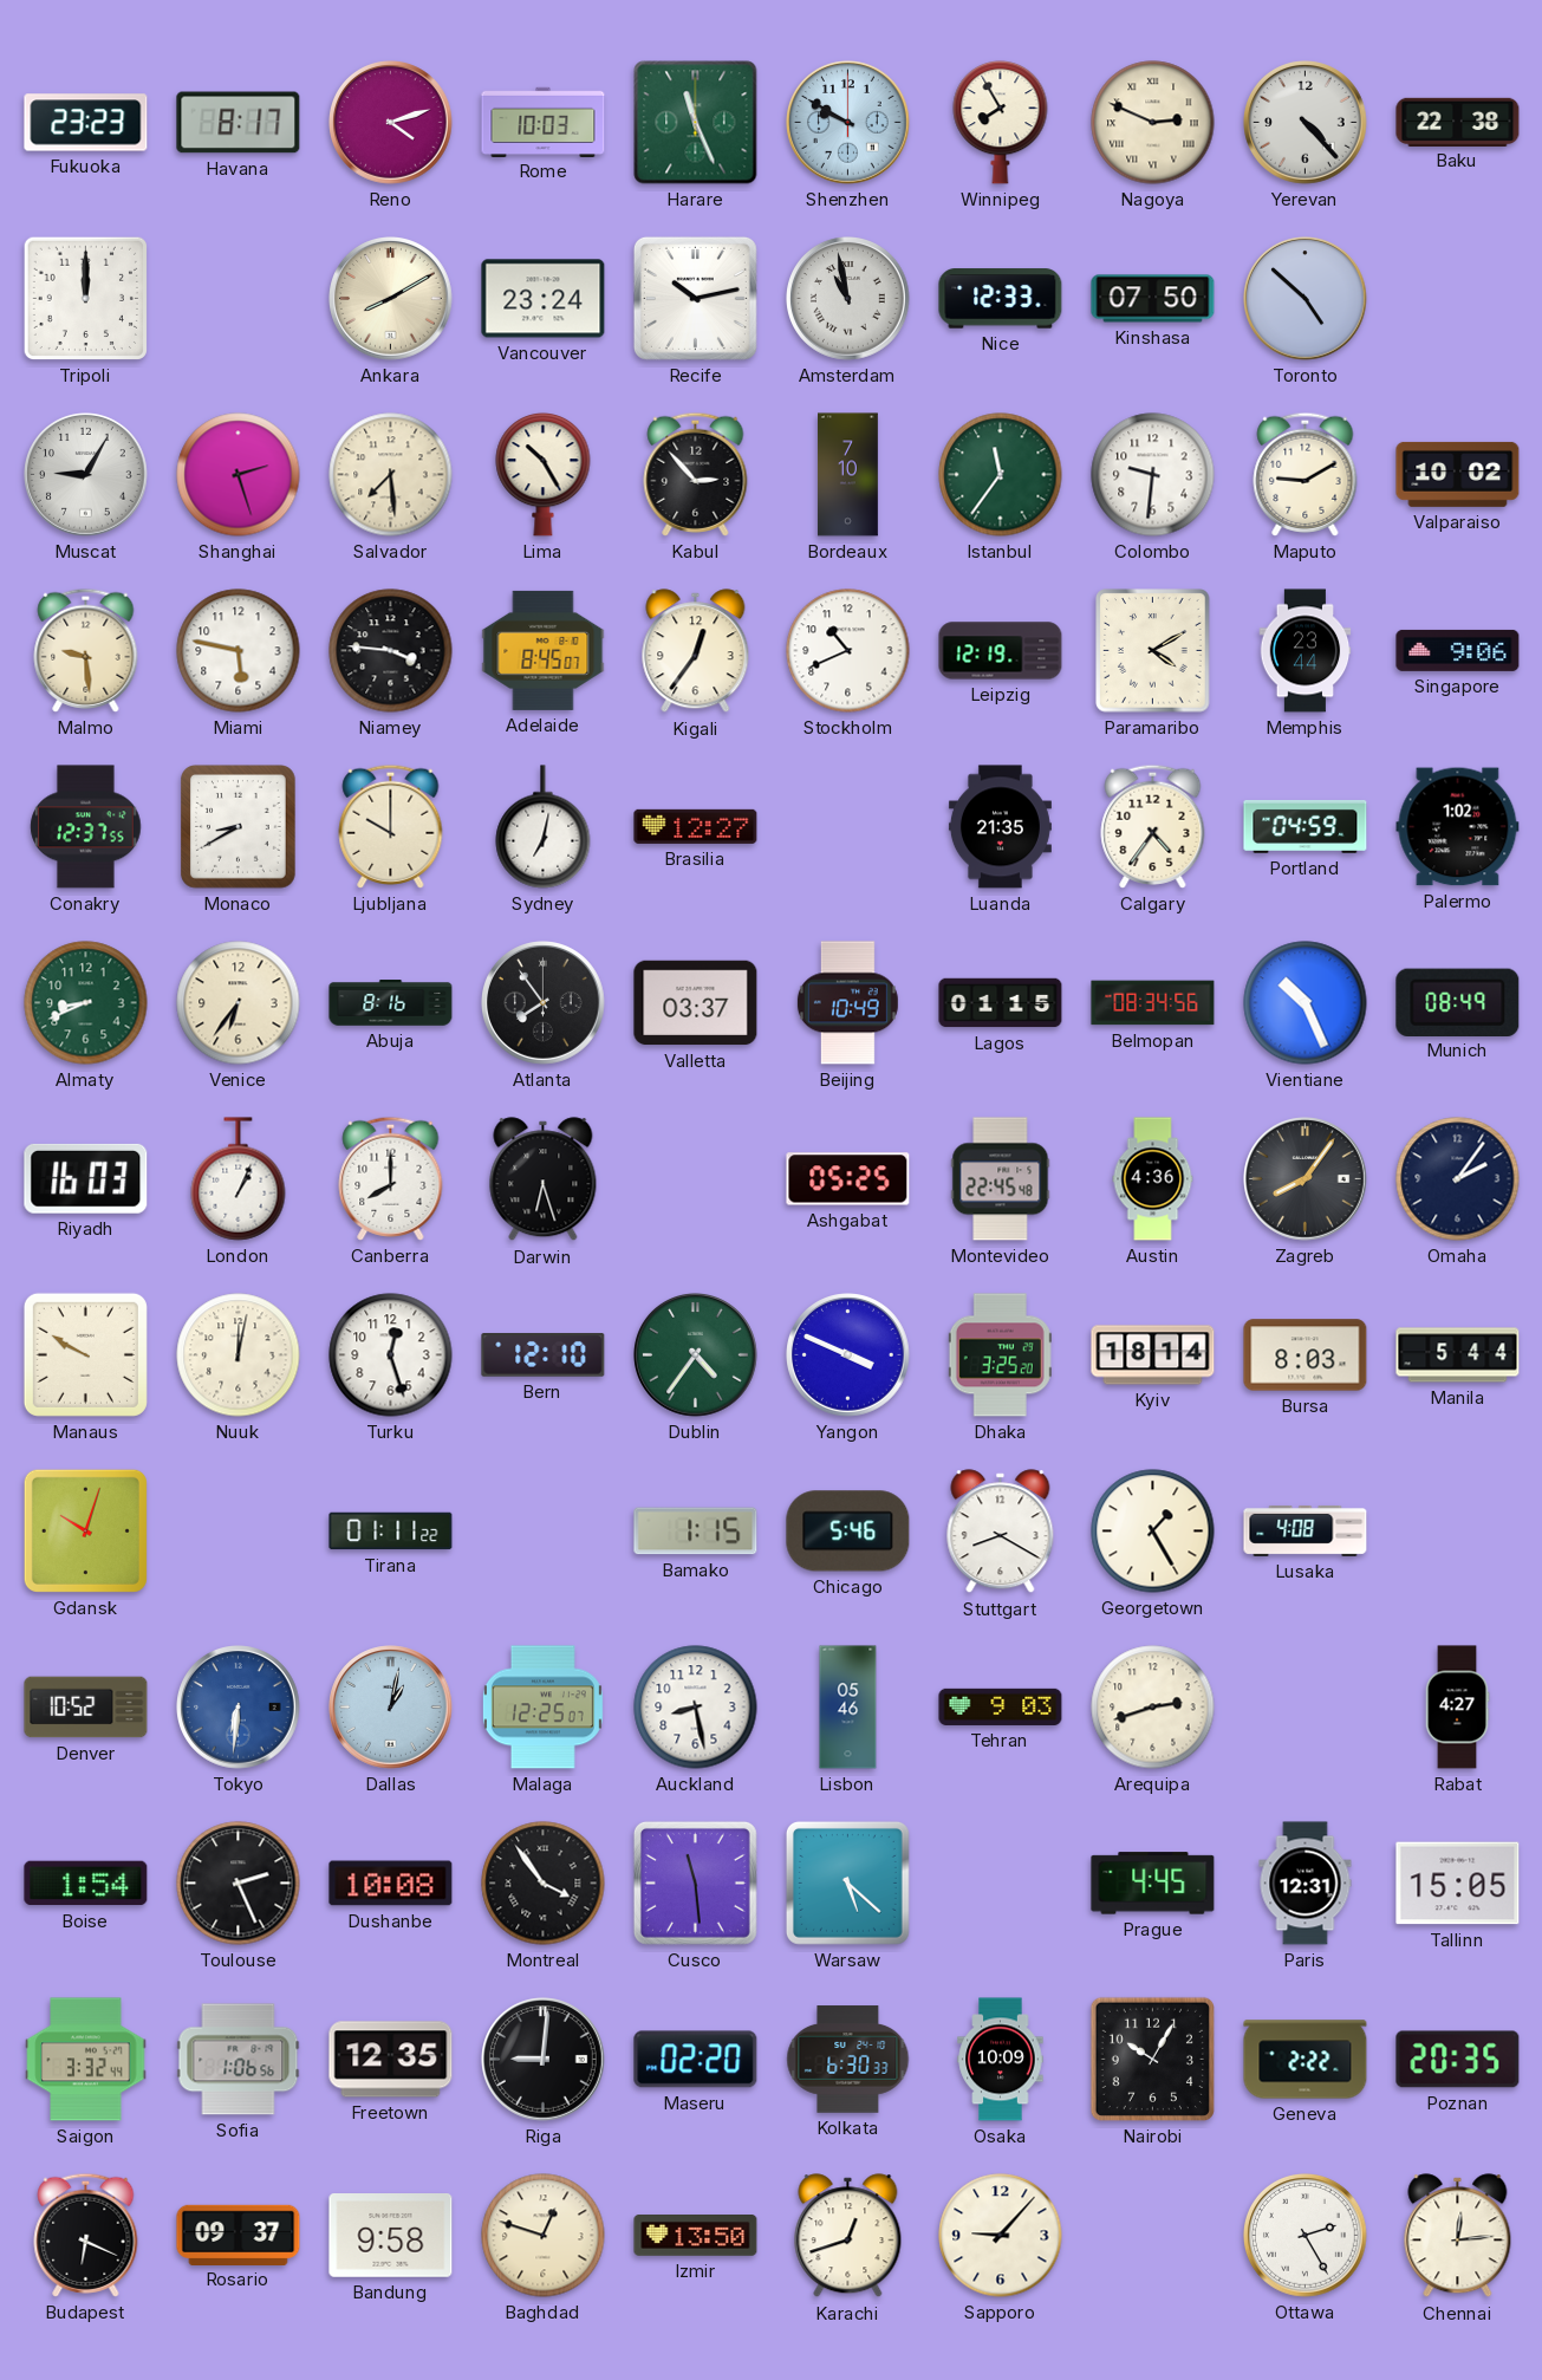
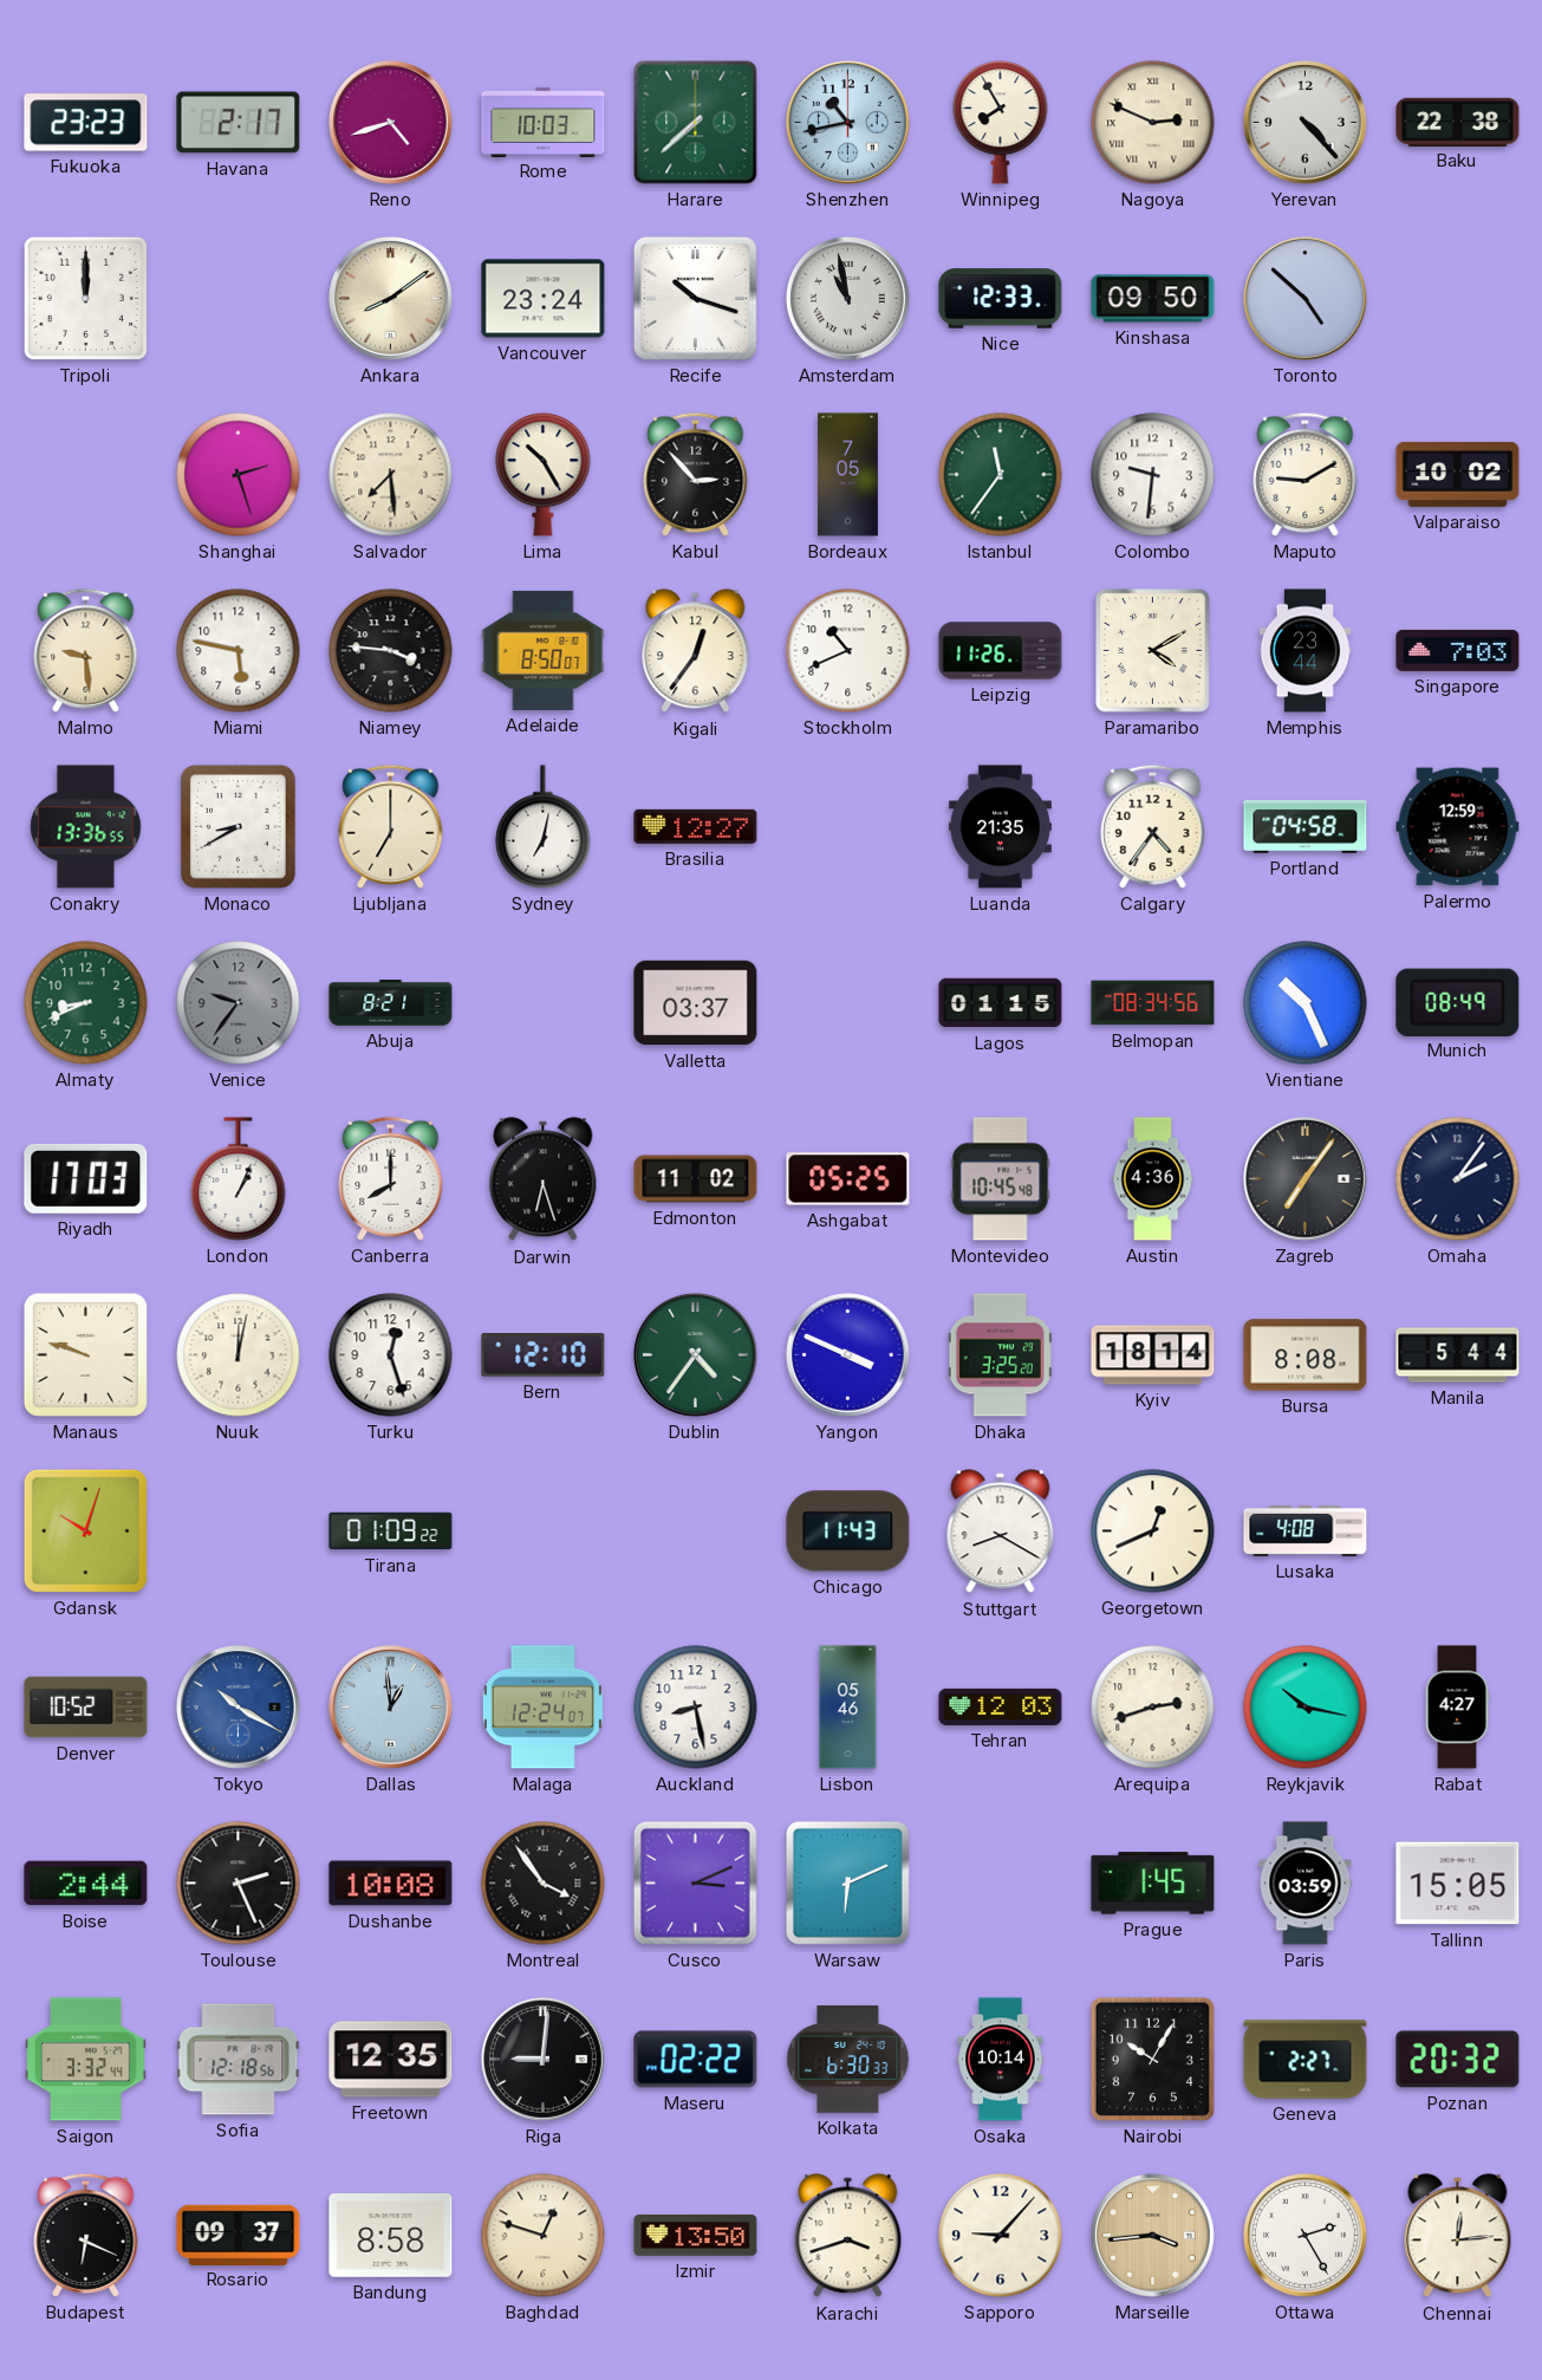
Havana: 8:17 -> 2:17 (239, 123)
Reno: 4:12 -> 4:42 (391, 123)
Harare: 11:26 -> 7:38 (696, 123)
Shenzhen: 9:50 -> 10:43 (848, 123)
Ankara: 8:10 -> 8:09 (391, 299)
Recife: 10:13 -> 10:18 (695, 298)
Kinshasa: 07:50 -> 09:50 (1153, 299)
Muscat: 9:05 -> none (86, 475)
Bordeaux: 7:10 -> 7:05 (848, 475)
Adelaide: 8:45 -> 8:50 (544, 650)
Leipzig: 12:19 -> 11:26 (1001, 651)
Singapore: 9:06 -> 7:03 (1458, 650)
Conakry: 12:37 -> 13:36 (86, 827)
Ljubljana: 10:00 -> 7:00 (391, 826)
Portland: 04:59 -> 04:58 (1306, 826)
Palermo: 1:02 -> 12:59 (1458, 827)
Venice: 6:36 -> 9:36 (239, 1003)
Venice dial: cream -> grey (239, 1003)
Abuja: 8:16 -> 8:21 (391, 1003)
Atlanta: 7:54 -> none (544, 1003)
Beijing: 10:49 -> none (847, 1003)
Riyadh: 16:03 -> 17:03 (86, 1178)
Edmonton: none -> 11:02 (696, 1179)
Montevideo: 22:45 -> 10:45 (1001, 1179)
Zagreb: 8:06 -> 7:06 (1306, 1179)
Manaus: 9:50 -> 9:48 (85, 1354)
Bursa: 8:03 -> 8:08 (1306, 1355)
Tirana: 01:11 -> 01:09 (391, 1532)
Bamako: 1:15 -> none (696, 1532)
Chicago: 5:46 -> 11:43 (848, 1532)
Georgetown: 1:25 -> 12:41 (1153, 1532)
Tokyo: 6:31 -> 10:20 (239, 1708)
Dallas: 1:02 -> 12:59 (391, 1708)
Malaga: 12:25 -> 12:24 (542, 1708)
Tehran: 9:03 -> 12:03 (1001, 1706)
Reykjavik: none -> 10:17 (1306, 1708)
Boise: 1:54 -> 2:44 (86, 1884)
Cusco: 11:29 -> 3:11 (695, 1882)
Warsaw: 5:22 -> 6:11 (847, 1882)
Prague: 4:45 -> 1:45 (1153, 1884)
Paris: 12:31 -> 03:59 (1306, 1884)
Sofia: 1:06 -> 12:18 (239, 2060)
Maseru: 02:20 -> 02:22 (696, 2060)
Osaka: 10:09 -> 10:14 (1001, 2060)
Geneva: 2:22 -> 2:27 (1306, 2060)
Poznan: 20:35 -> 20:32 (1458, 2060)
Bandung: 9:58 -> 8:58 (391, 2236)
Karachi: 12:42 -> 3:42 (848, 2236)
Marseille: none -> 3:44 (1153, 2236)
